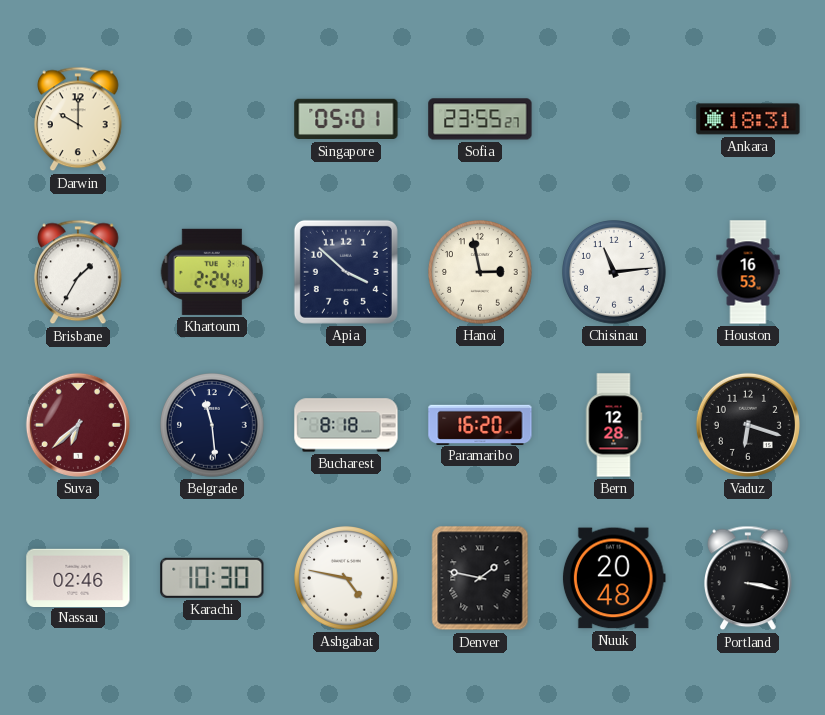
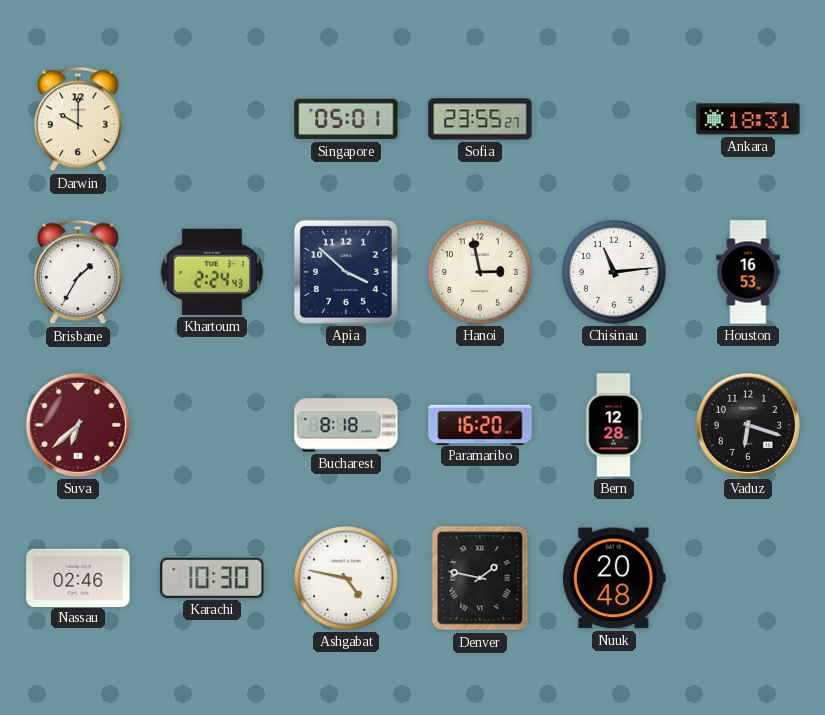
Belgrade: 11:29 -> none (213, 426)
Portland: 3:17 -> none (749, 578)
